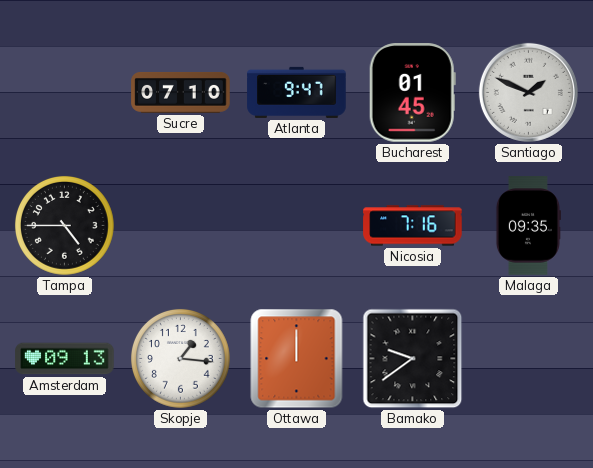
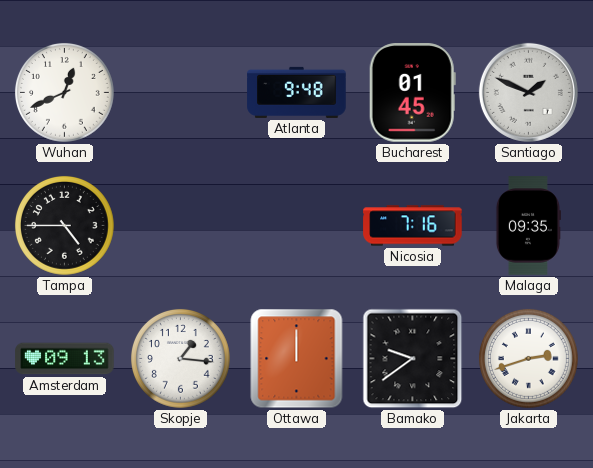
Wuhan: none -> 12:41 (65, 93)
Sucre: 07:10 -> none (181, 92)
Atlanta: 9:47 -> 9:48 (297, 92)
Jakarta: none -> 2:42 (529, 359)
